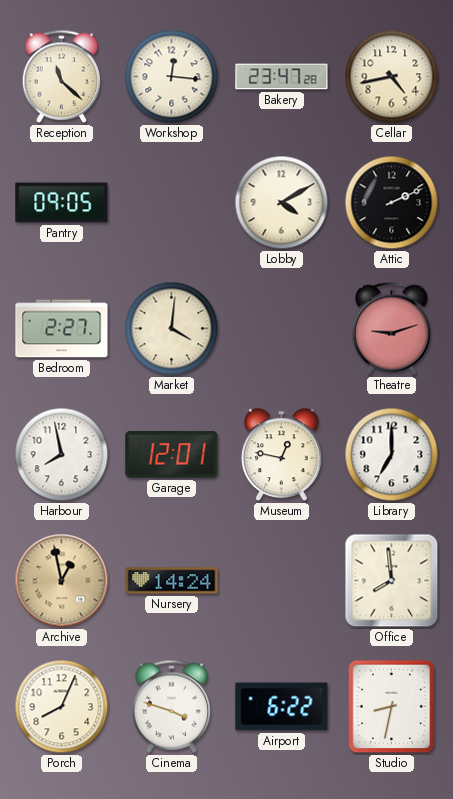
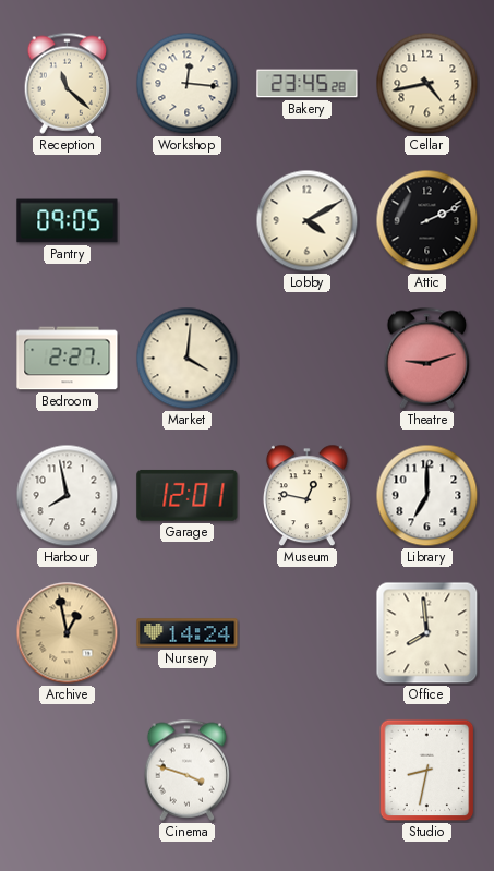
Bakery: 23:47 -> 23:45 (308, 84)
Porch: 8:04 -> none (62, 707)
Airport: 6:22 -> none (282, 707)
